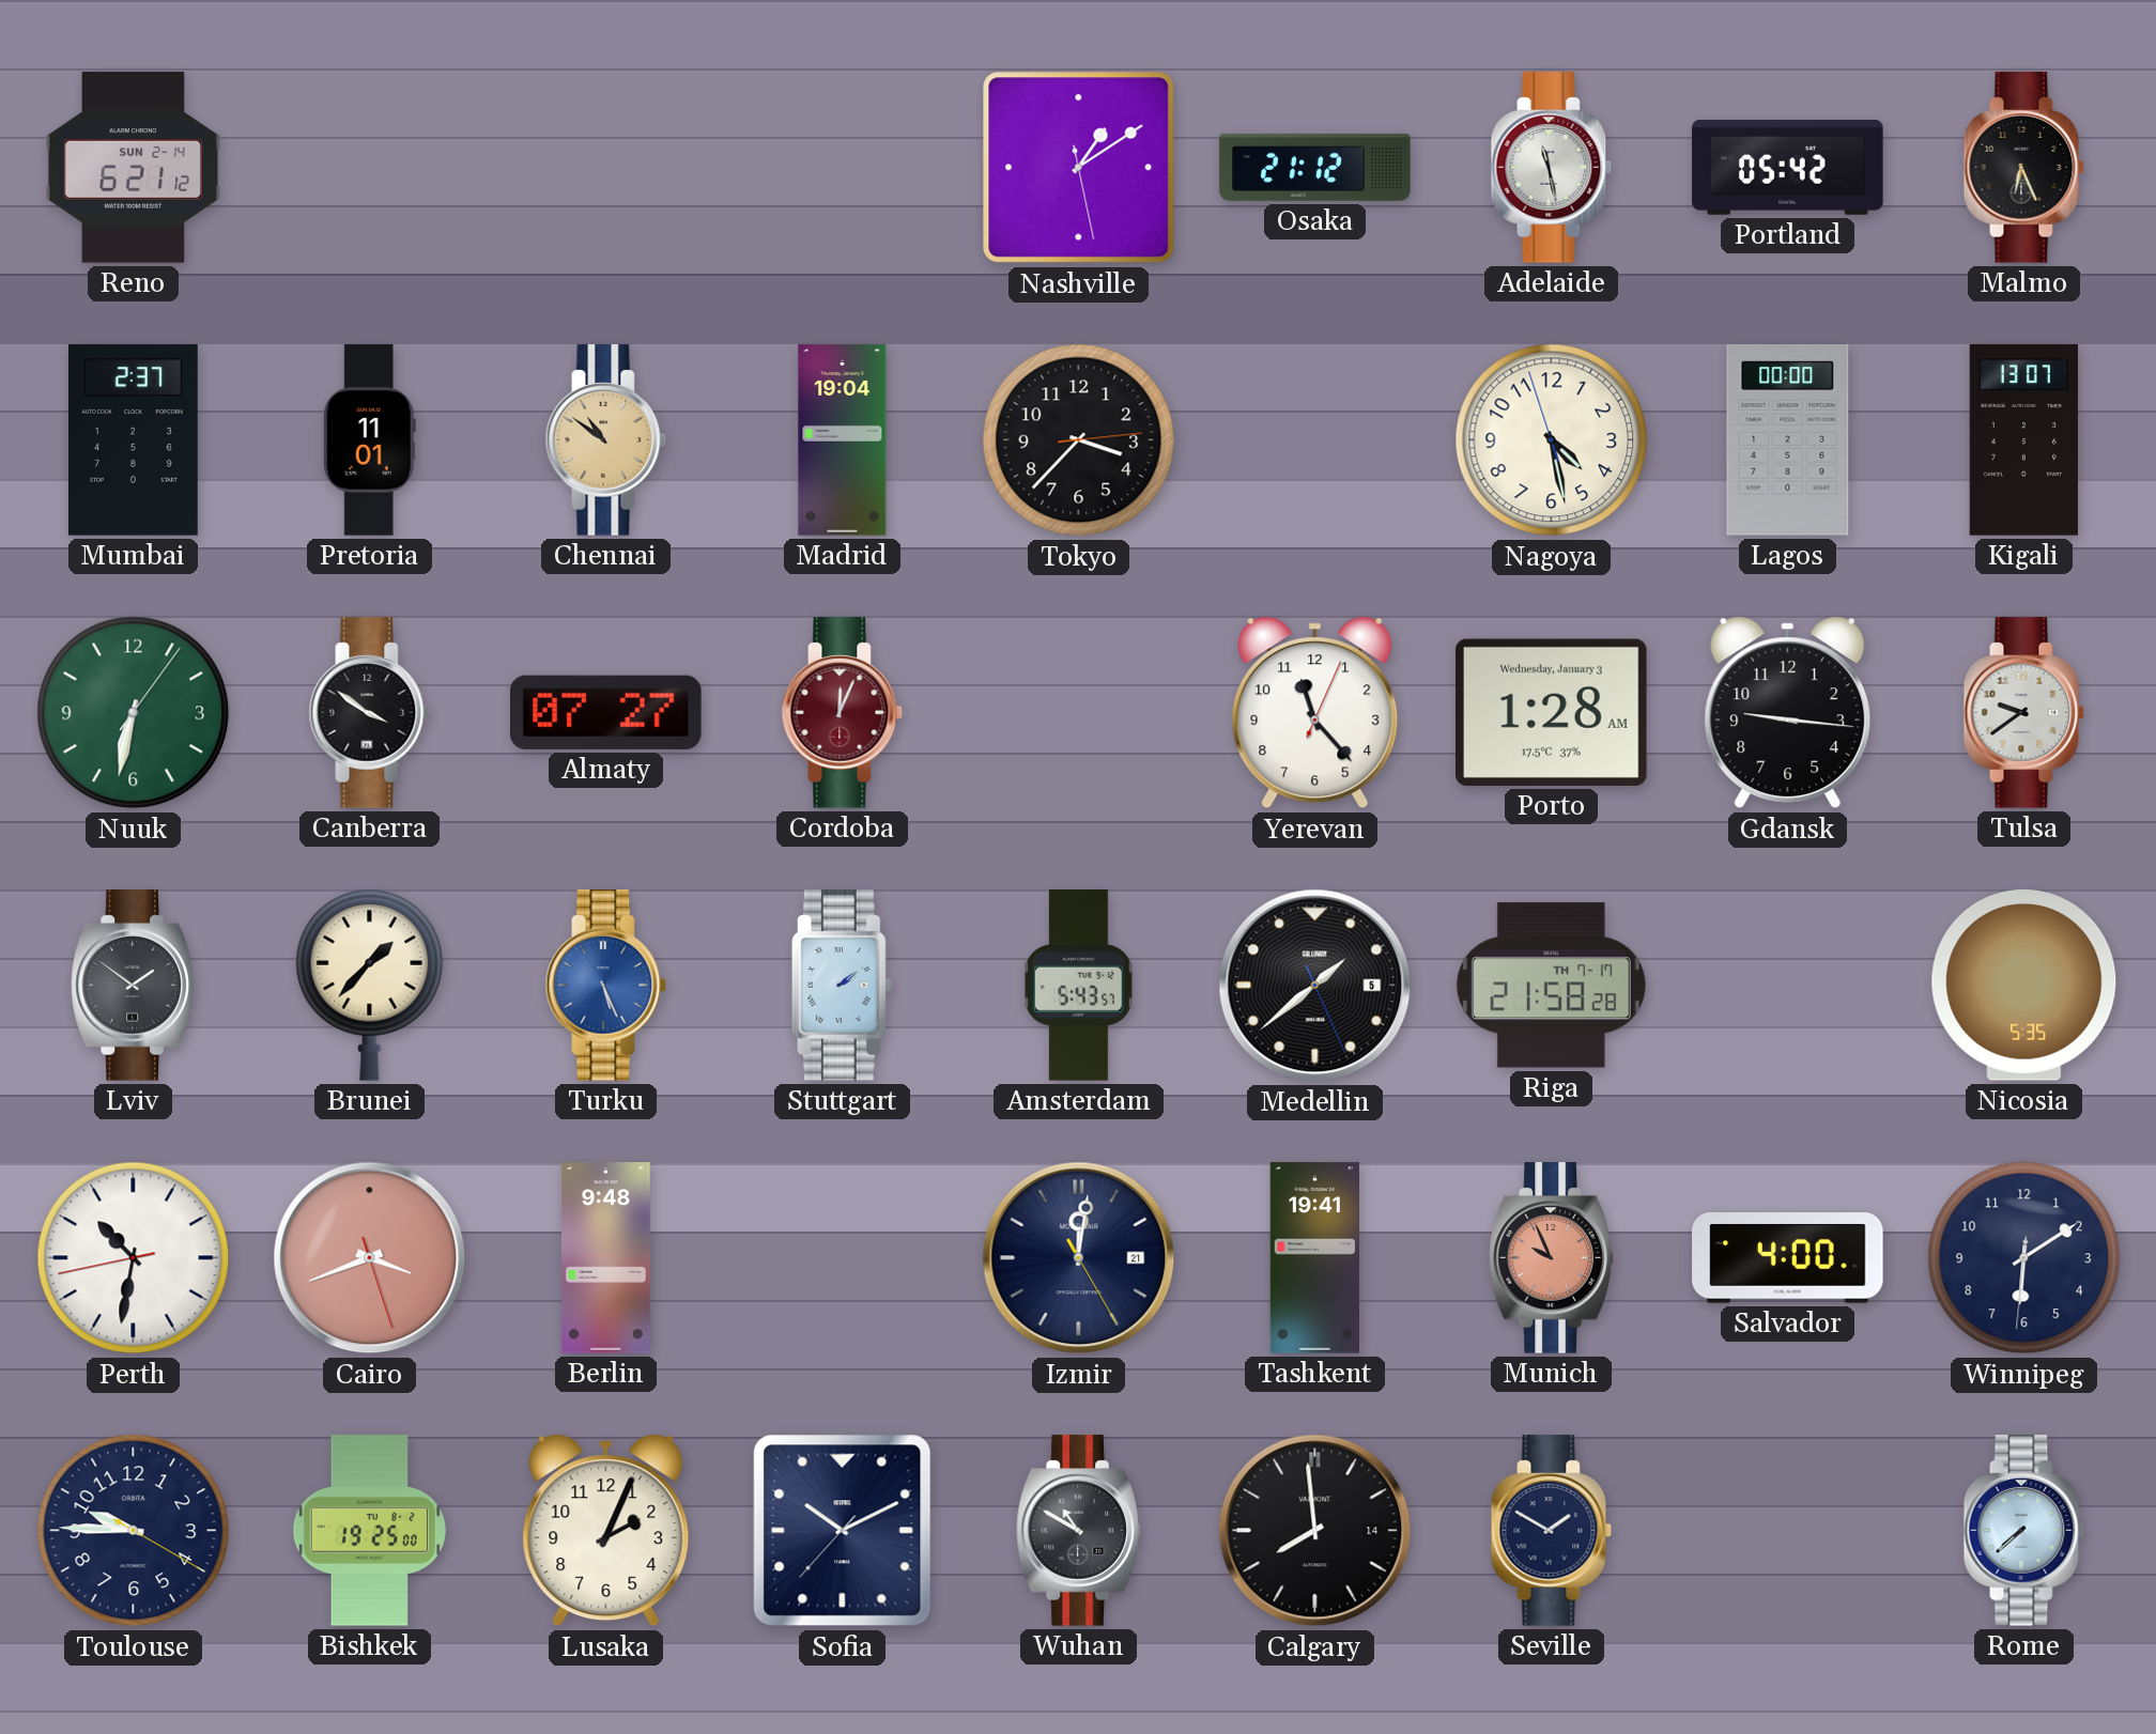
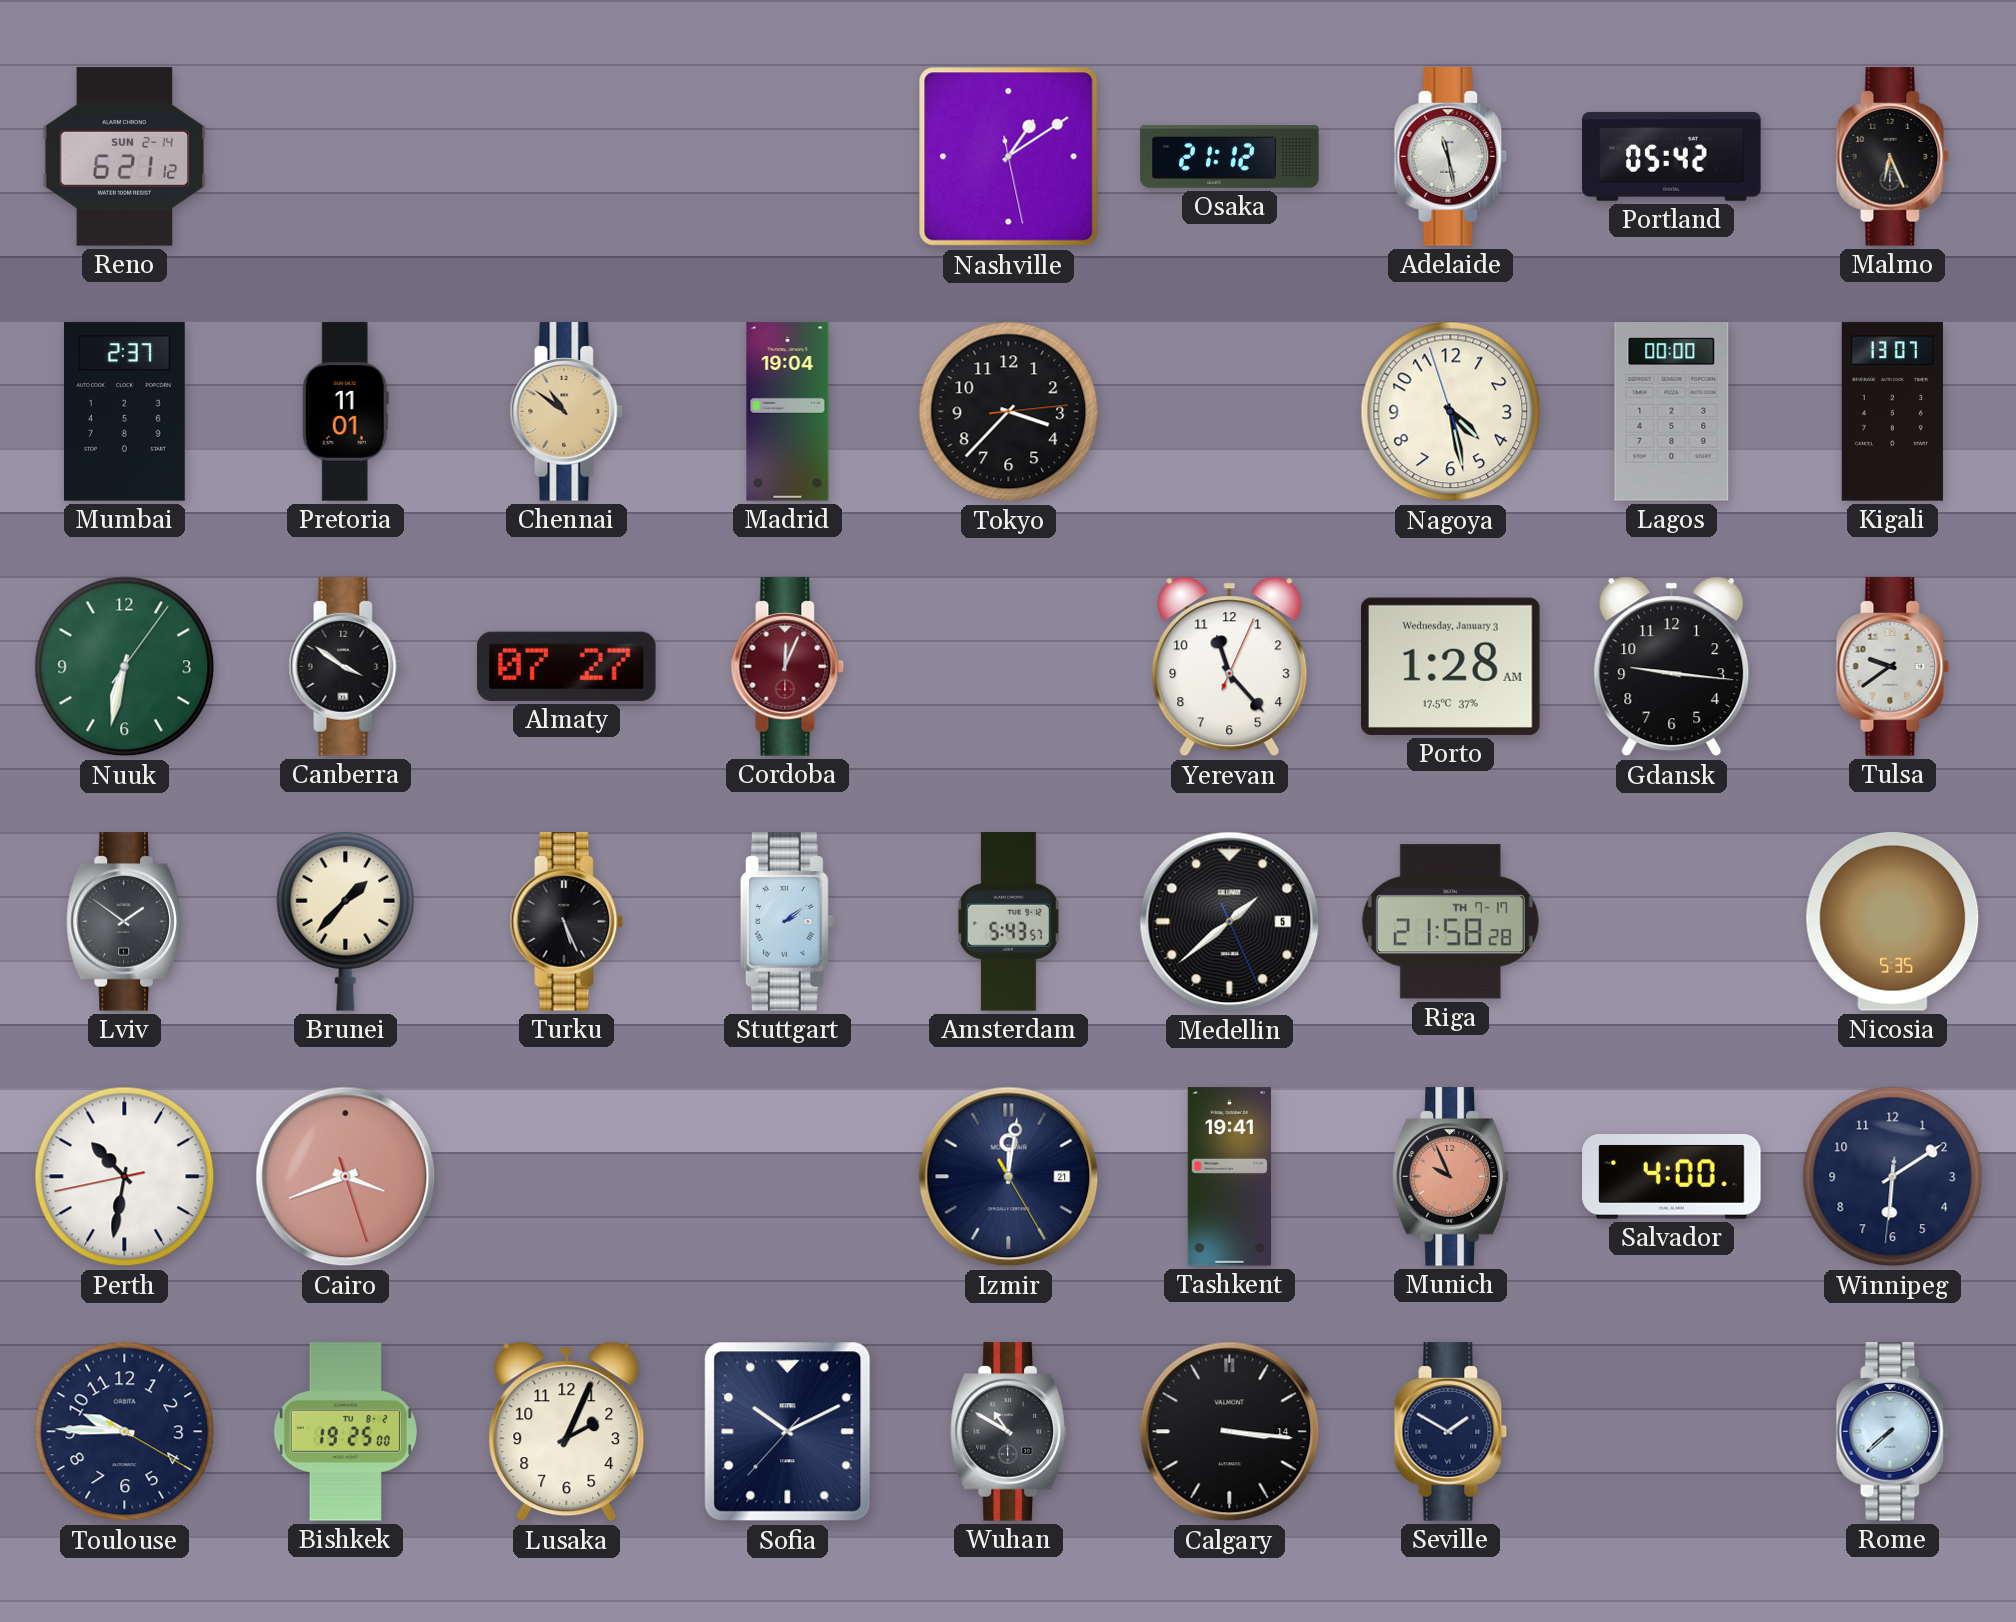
Turku dial: blue -> black (567, 922)
Berlin: 9:48 -> none (605, 1258)
Calgary: 7:59 -> 3:16 (1230, 1432)
